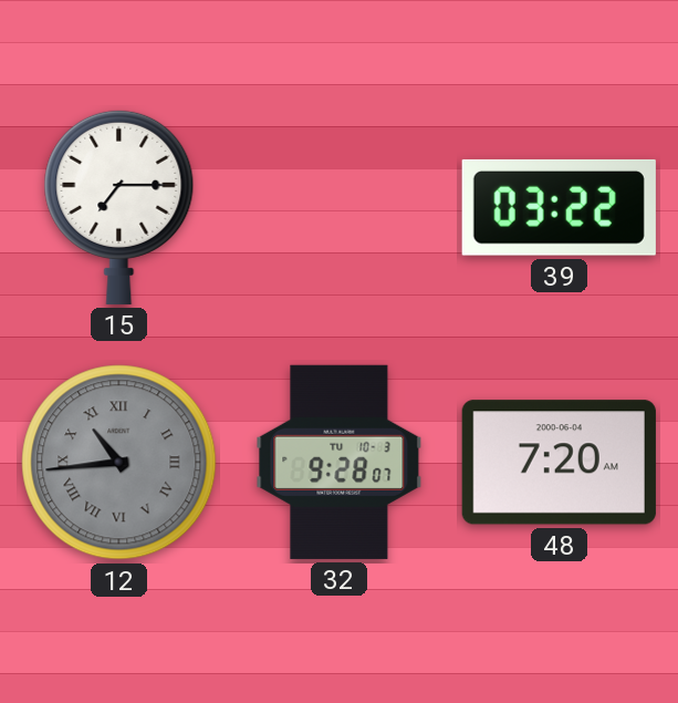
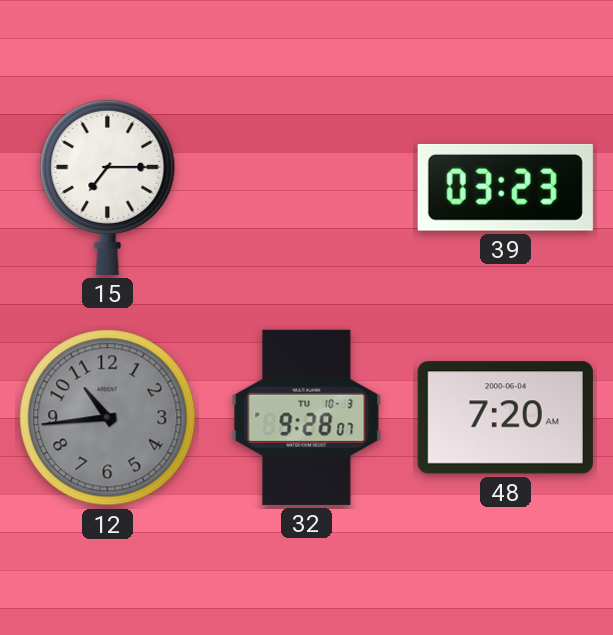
39: 03:22 -> 03:23 (505, 187)
12 numerals: Roman -> Arabic (108, 418)
